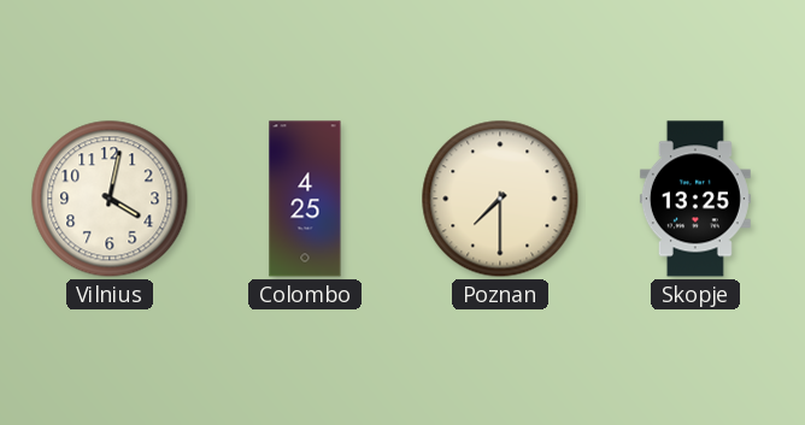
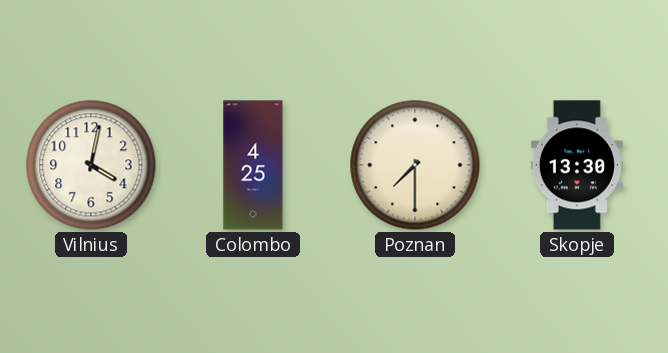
Skopje: 13:25 -> 13:30 (577, 165)
